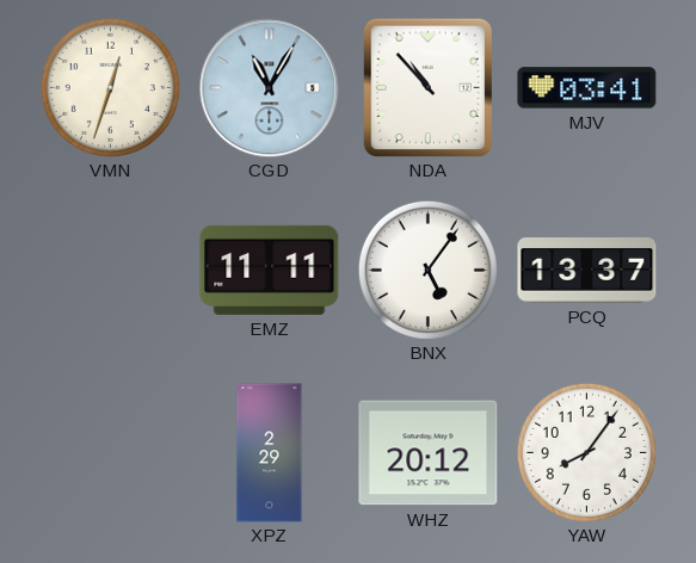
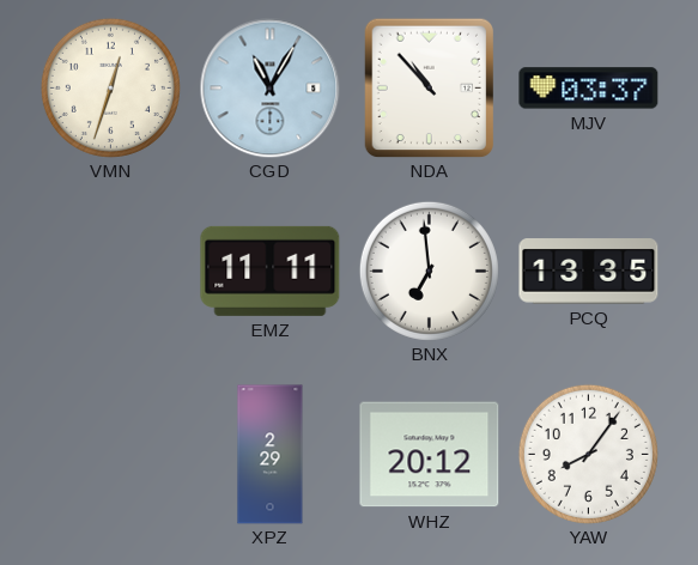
MJV: 03:41 -> 03:37 (589, 89)
BNX: 5:06 -> 6:59 (429, 271)
PCQ: 13:37 -> 13:35 (589, 272)
